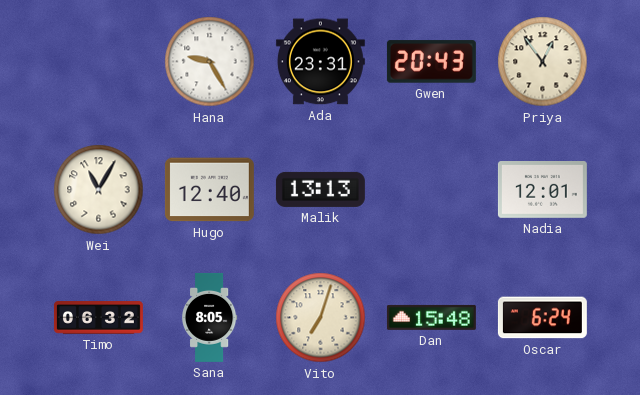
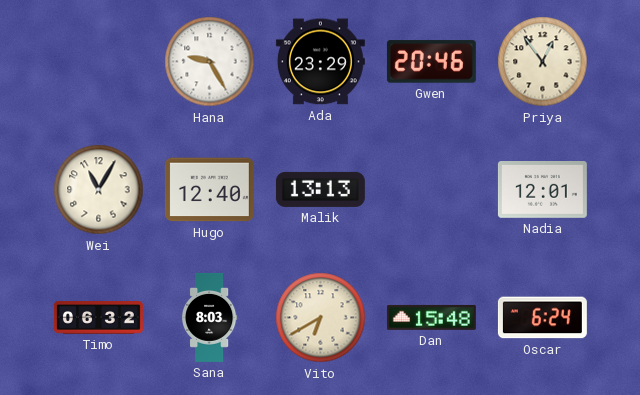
Ada: 23:31 -> 23:29 (320, 62)
Gwen: 20:43 -> 20:46 (431, 62)
Sana: 8:05 -> 8:03 (210, 317)
Vito: 7:03 -> 6:40 (321, 318)
